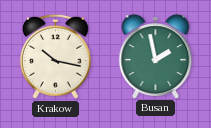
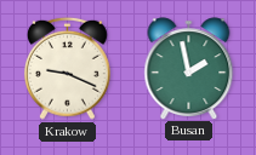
Krakow: 10:17 -> 9:19 (67, 68)
